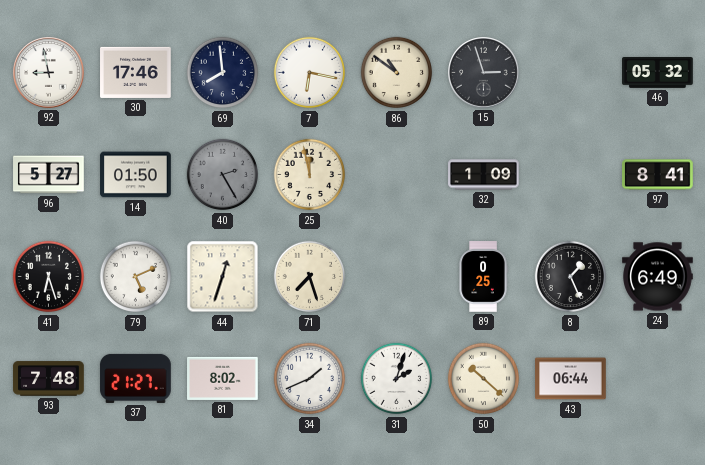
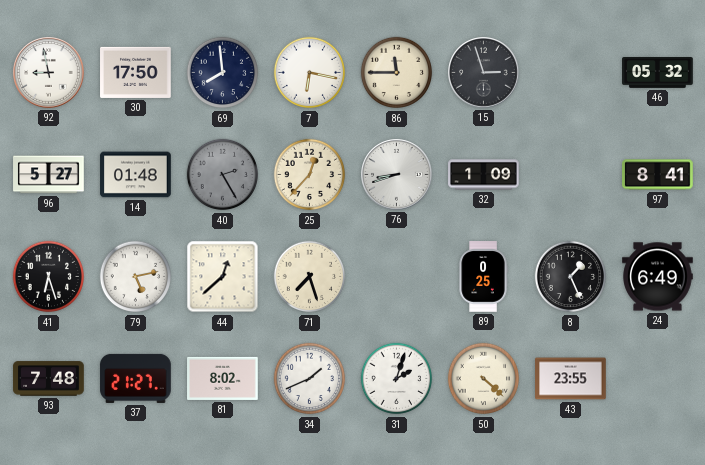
30: 17:46 -> 17:50 (136, 72)
86: 10:51 -> 11:45 (397, 73)
14: 01:50 -> 01:48 (136, 175)
25: 11:58 -> 12:37 (310, 175)
76: none -> 8:42 (397, 175)
79: 5:11 -> 5:13 (136, 277)
44: 12:33 -> 12:38 (223, 277)
50: 10:22 -> 4:22 (484, 379)
43: 06:44 -> 23:55 (571, 379)
